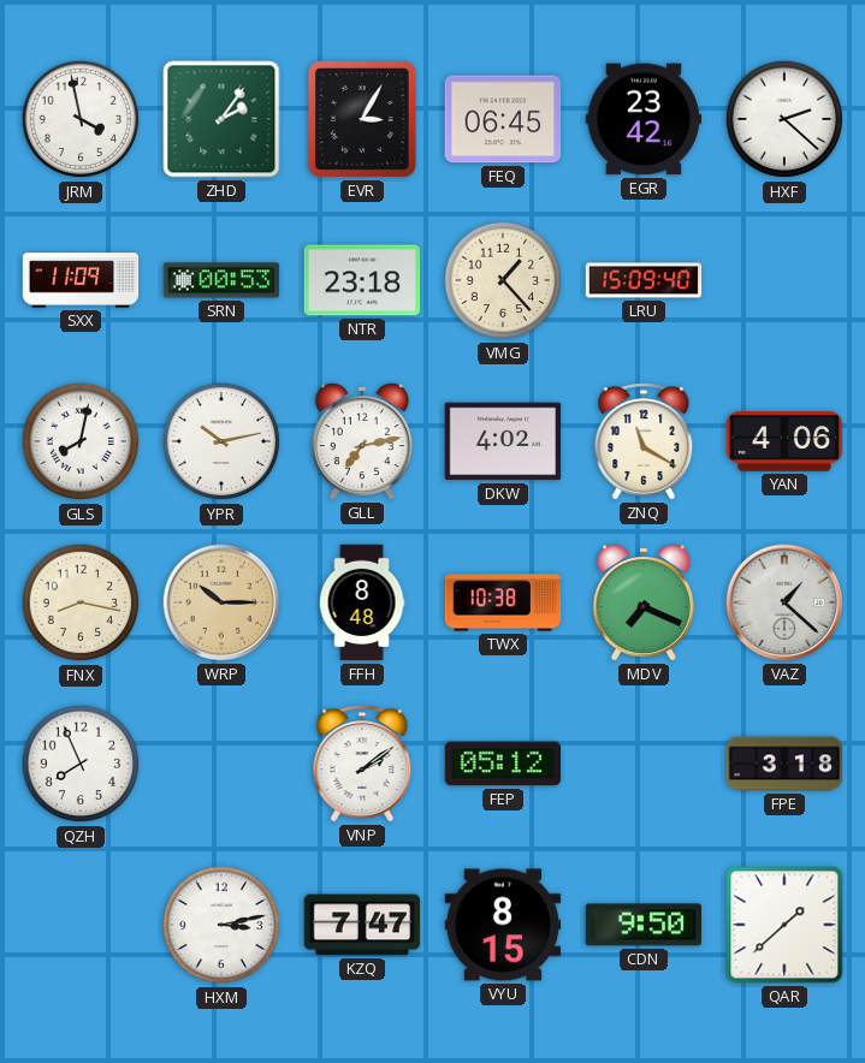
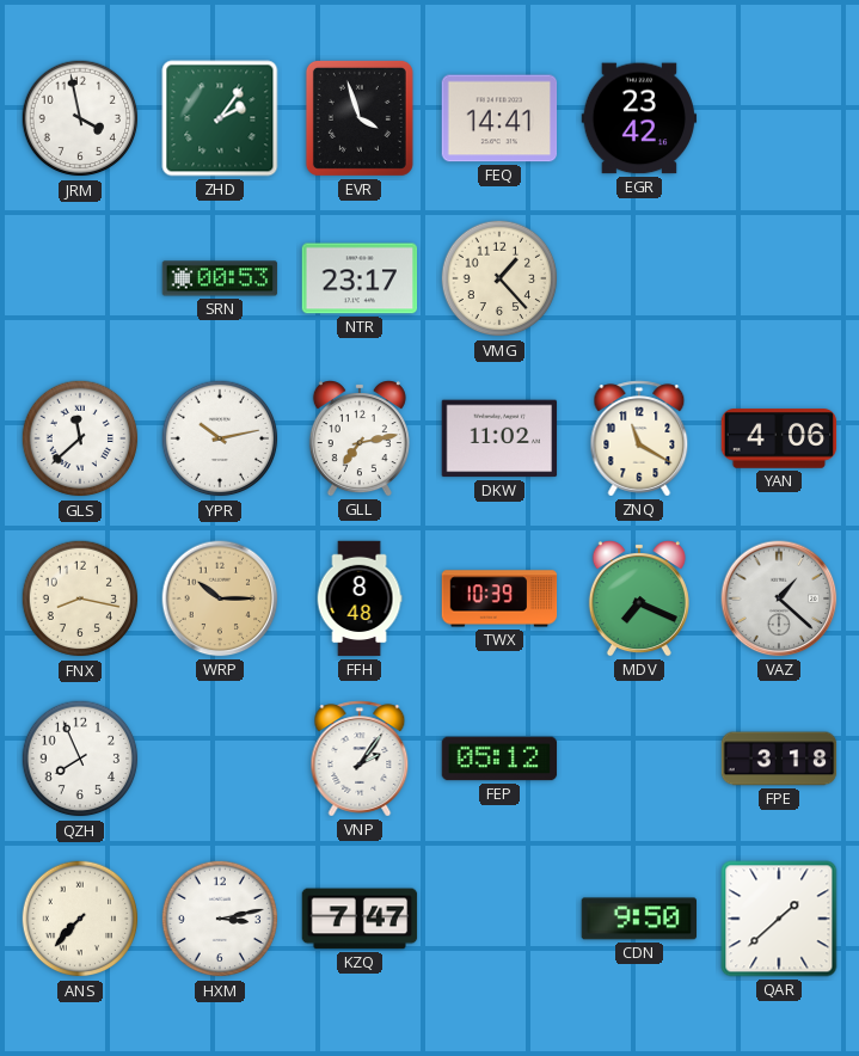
EVR: 3:05 -> 3:57 (360, 118)
FEQ: 06:45 -> 14:41 (499, 118)
HXF: 2:22 -> none (784, 119)
SXX: 11:09 -> none (81, 280)
NTR: 23:18 -> 23:17 (360, 278)
LRU: 15:09 -> none (644, 280)
GLS: 8:02 -> 11:38 (80, 438)
DKW: 4:02 -> 11:02 (499, 438)
TWX: 10:38 -> 10:39 (499, 598)
VNP: 2:09 -> 2:06 (360, 759)
ANS: none -> 7:37 (80, 919)
VYU: 8:15 -> none (503, 925)
